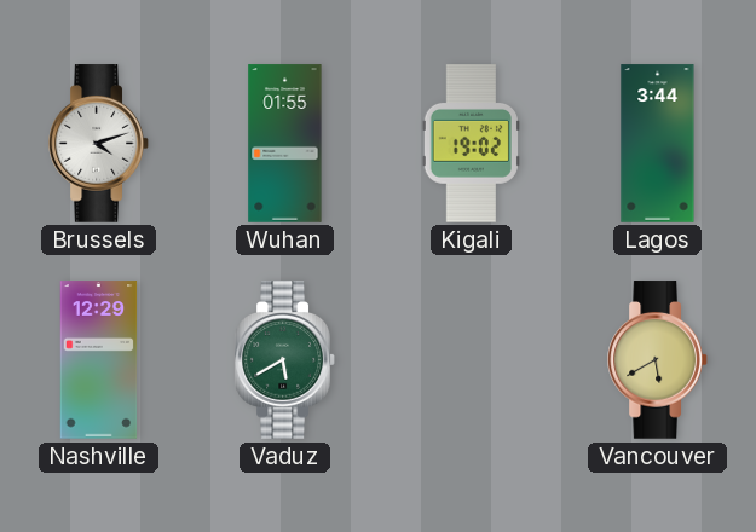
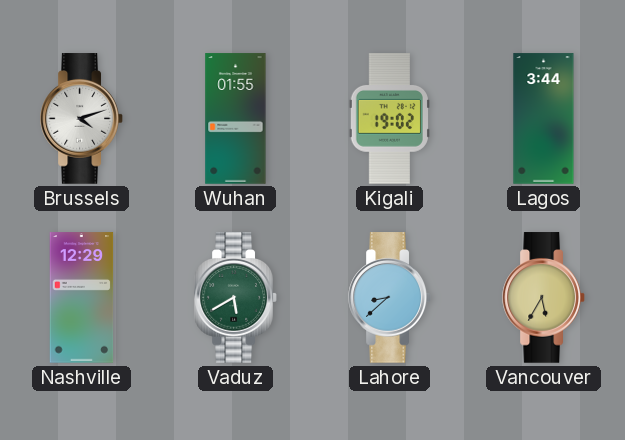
Lahore: none -> 8:38 (390, 298)
Vancouver: 5:40 -> 5:35 (544, 298)
